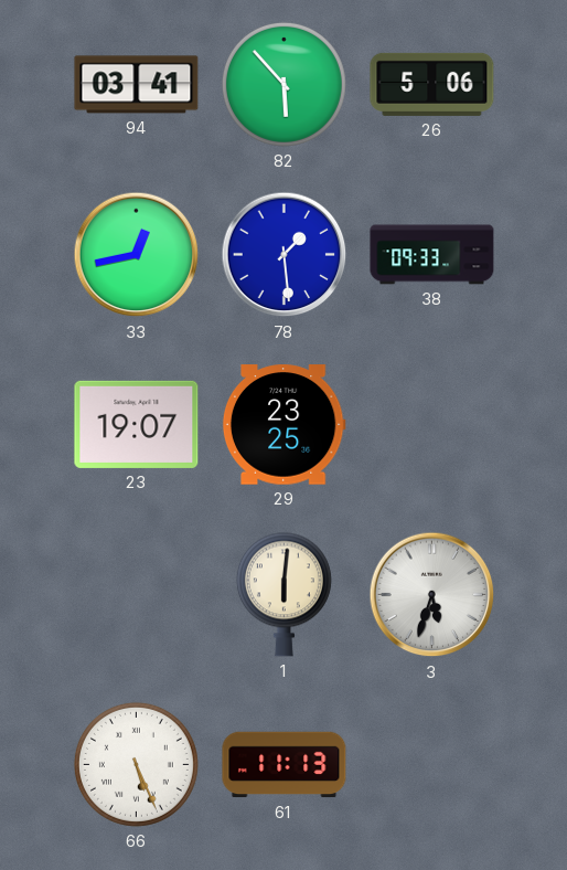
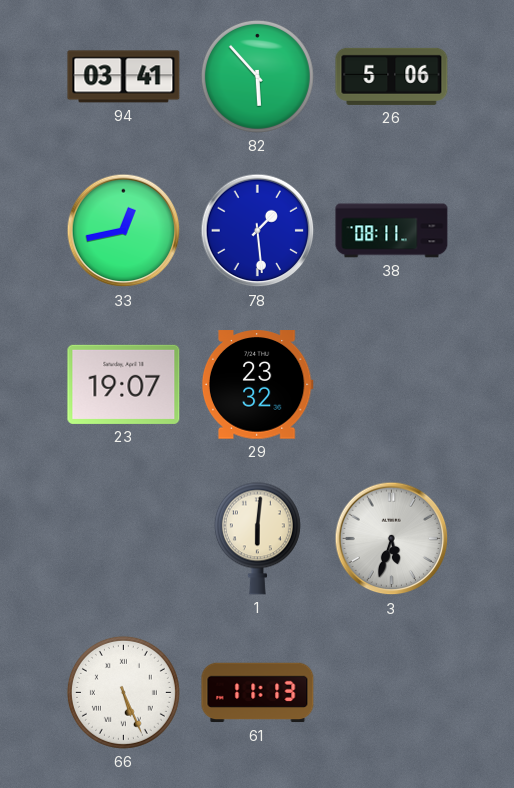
38: 09:33 -> 08:11 (392, 231)
29: 23:25 -> 23:32 (257, 385)
